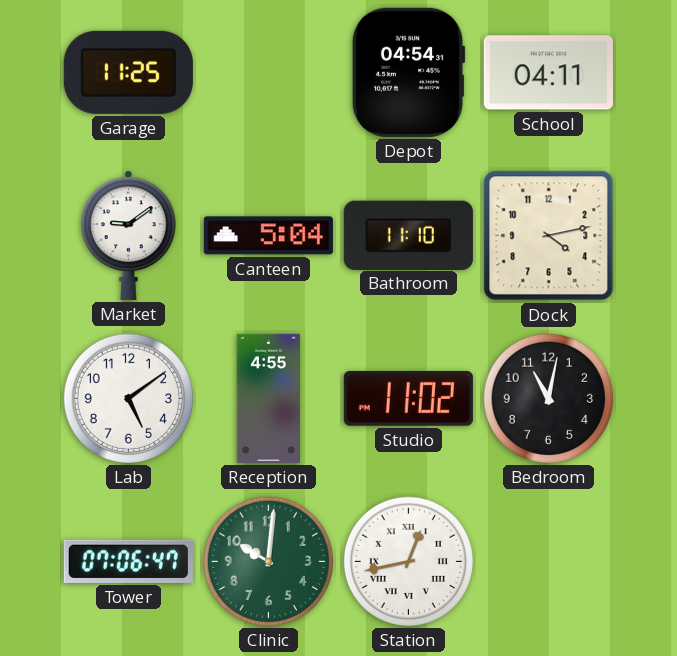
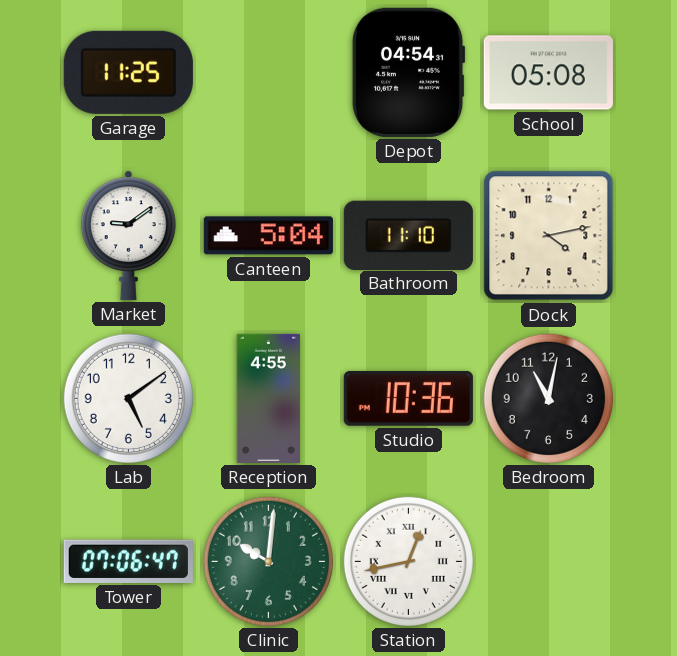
School: 04:11 -> 05:08 (548, 73)
Studio: 11:02 -> 10:36 (408, 398)
